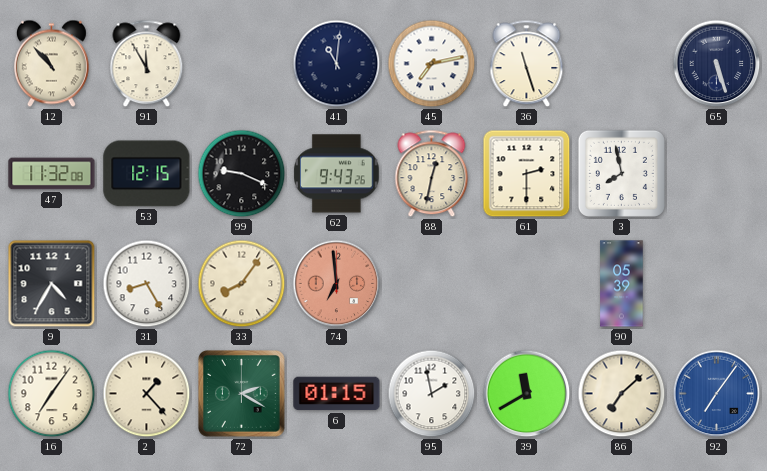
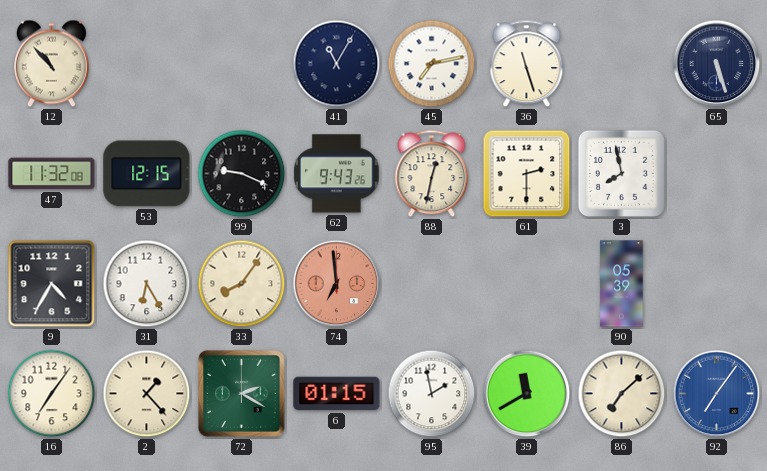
91: 11:55 -> none (147, 64)
41: 11:01 -> 11:05 (337, 64)
31: 8:25 -> 6:25 (147, 284)
